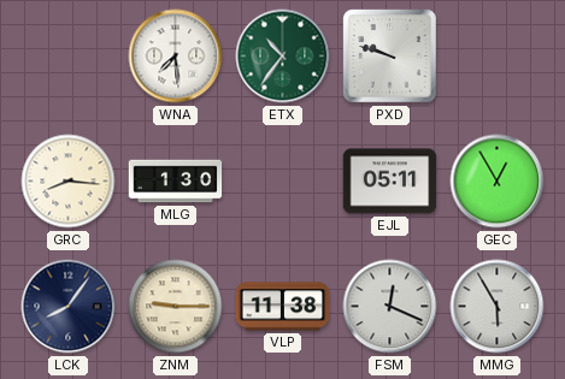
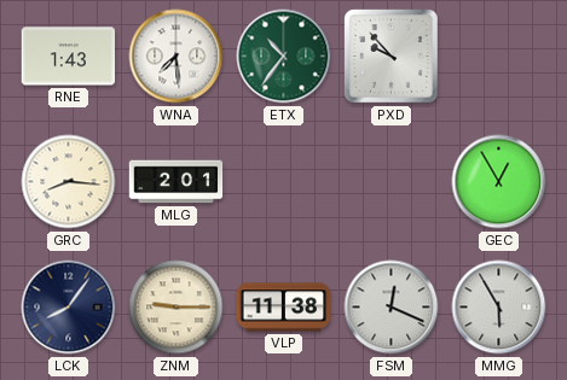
RNE: none -> 1:43 (69, 57)
PXD: 9:48 -> 9:53 (392, 57)
MLG: 1:30 -> 2:01 (177, 182)
EJL: 05:11 -> none (390, 182)
